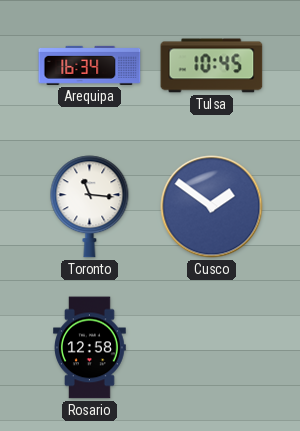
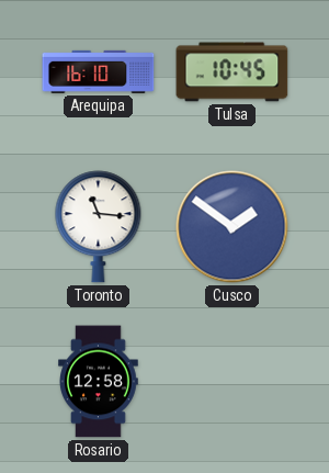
Arequipa: 16:34 -> 16:10 (99, 71)
